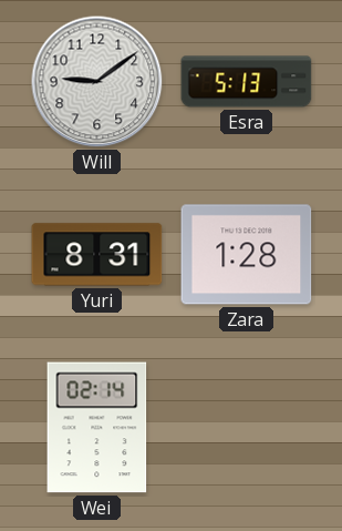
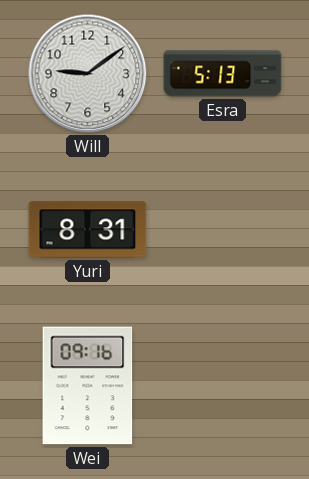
Zara: 1:28 -> none (247, 255)
Wei: 02:14 -> 09:16 (88, 386)
